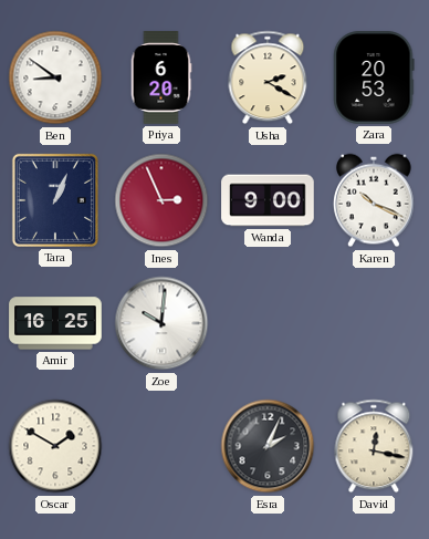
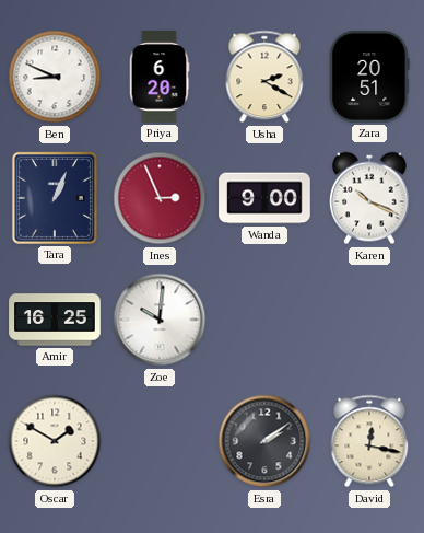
Ben: 8:51 -> 8:49 (55, 77)
Zara: 20:53 -> 20:51 (369, 77)
Esra: 2:04 -> 2:09 (264, 441)
